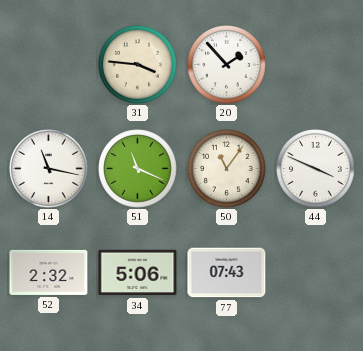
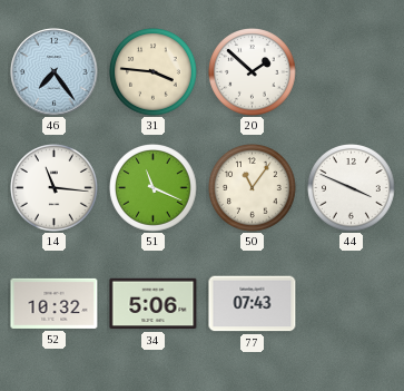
46: none -> 7:24 (55, 72)
20: 1:53 -> 1:52 (253, 72)
14: 11:17 -> 11:16 (55, 188)
52: 2:32 -> 10:32 (55, 303)
